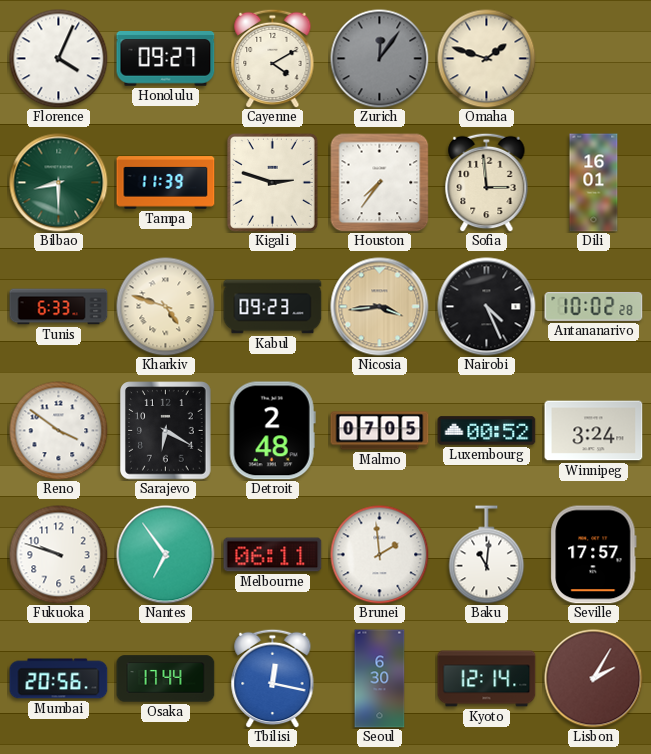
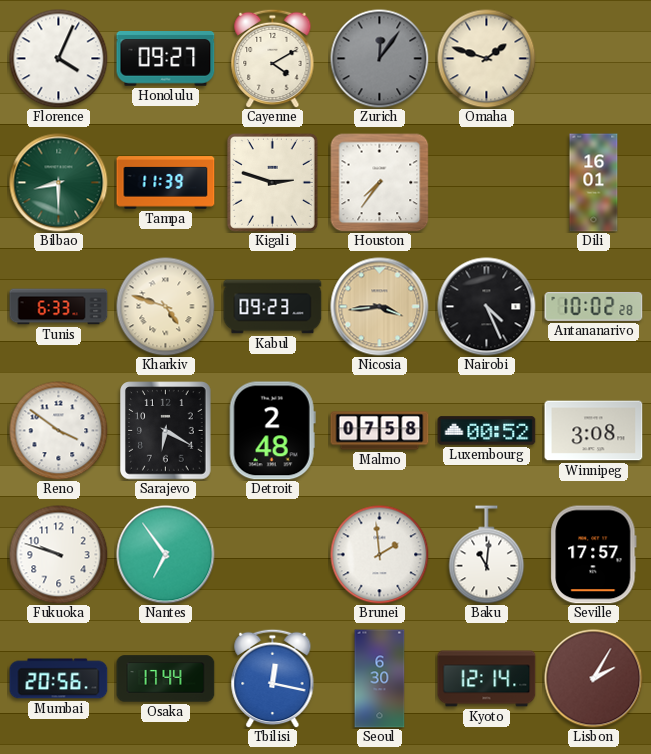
Sofia: 2:59 -> none (487, 182)
Malmo: 07:05 -> 07:58 (380, 431)
Winnipeg: 3:24 -> 3:08 (594, 431)
Melbourne: 06:11 -> none (273, 555)
